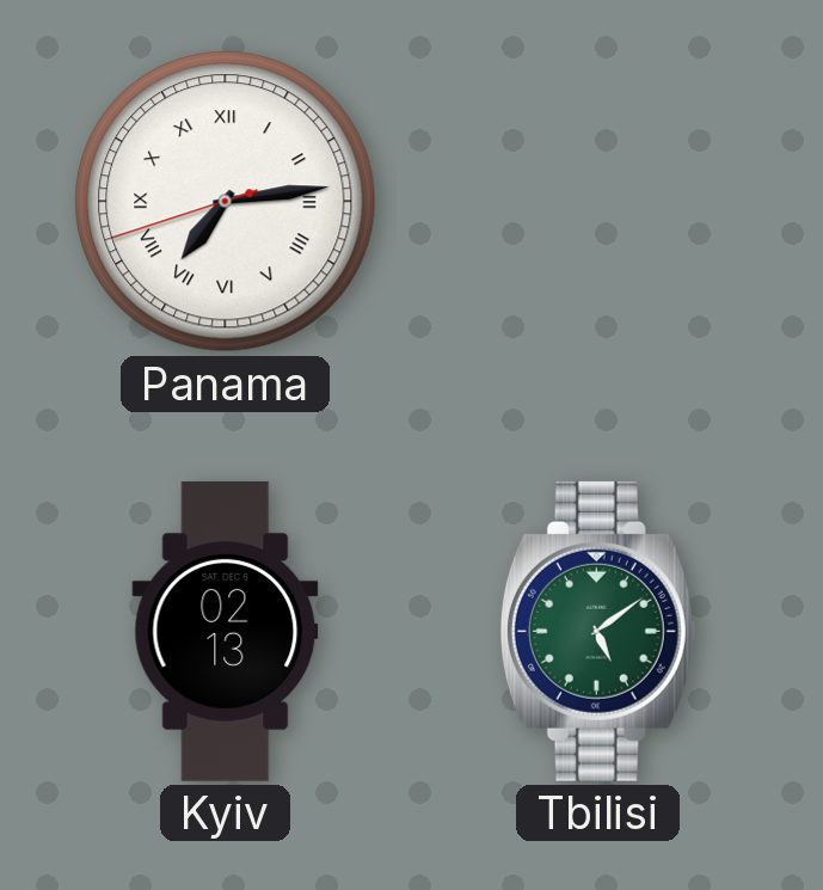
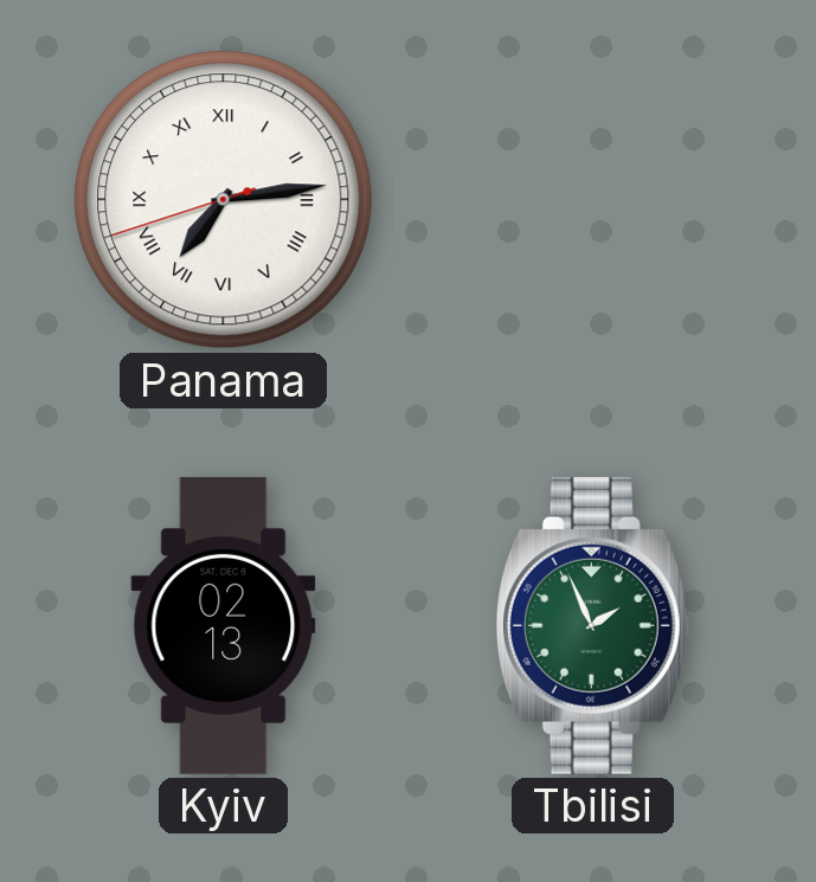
Tbilisi: 5:09 -> 1:56 (592, 625)
